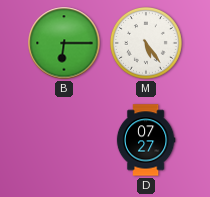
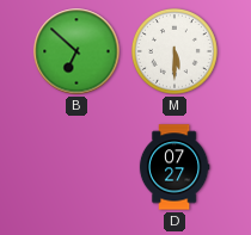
B: 6:15 -> 6:52 (76, 51)
M: 5:24 -> 5:30 (175, 51)
